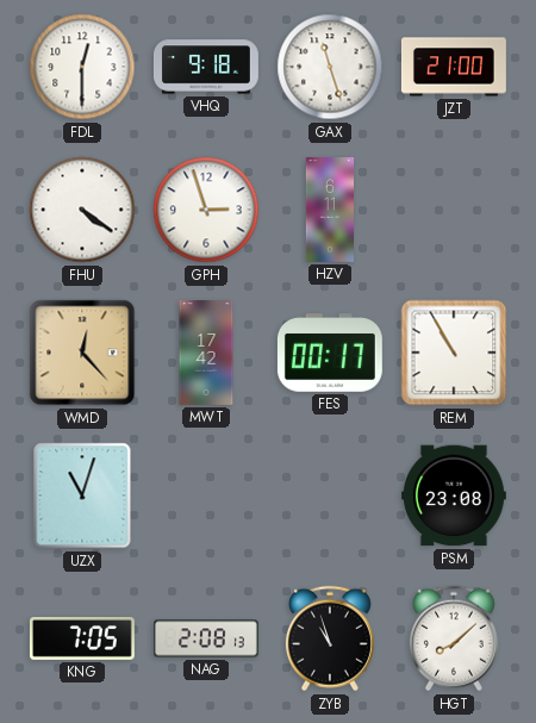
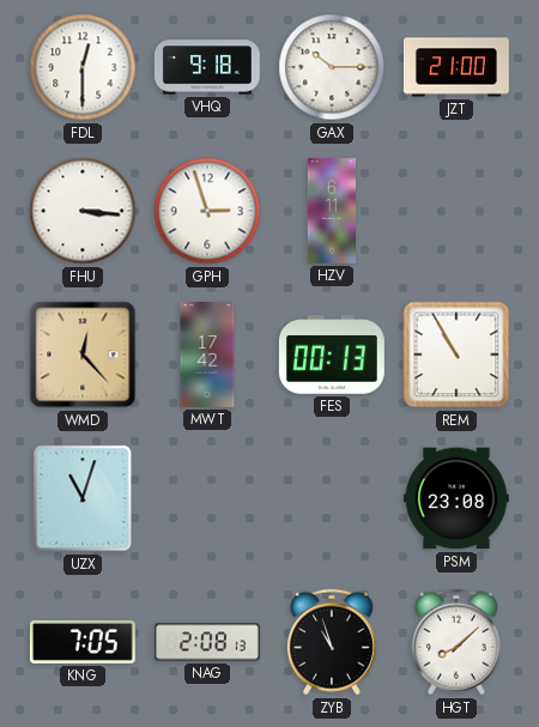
GAX: 11:27 -> 10:15 (332, 67)
FHU: 4:21 -> 3:16 (83, 211)
FES: 00:17 -> 00:13 (332, 355)
